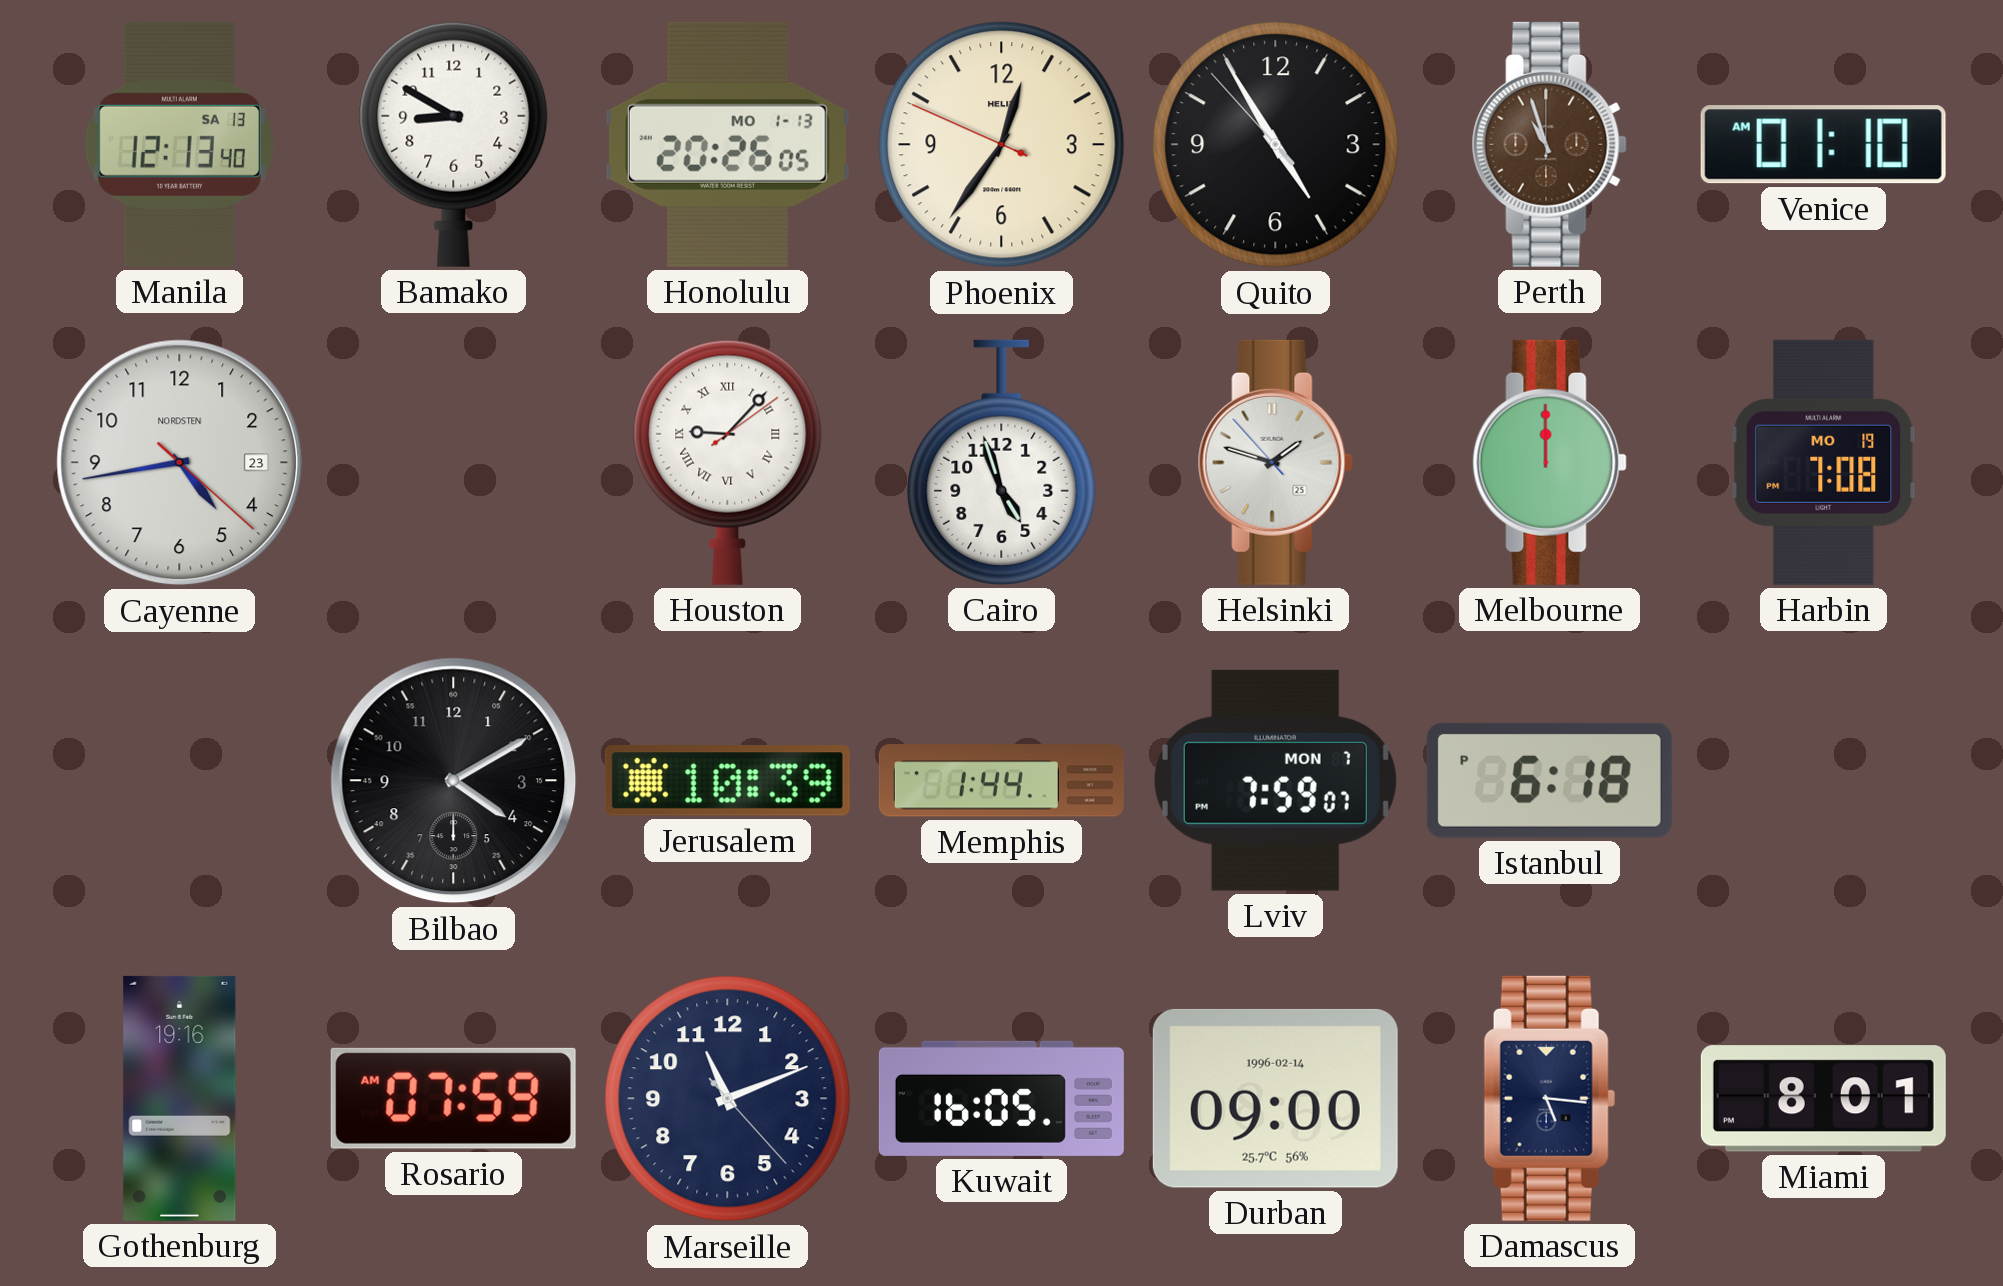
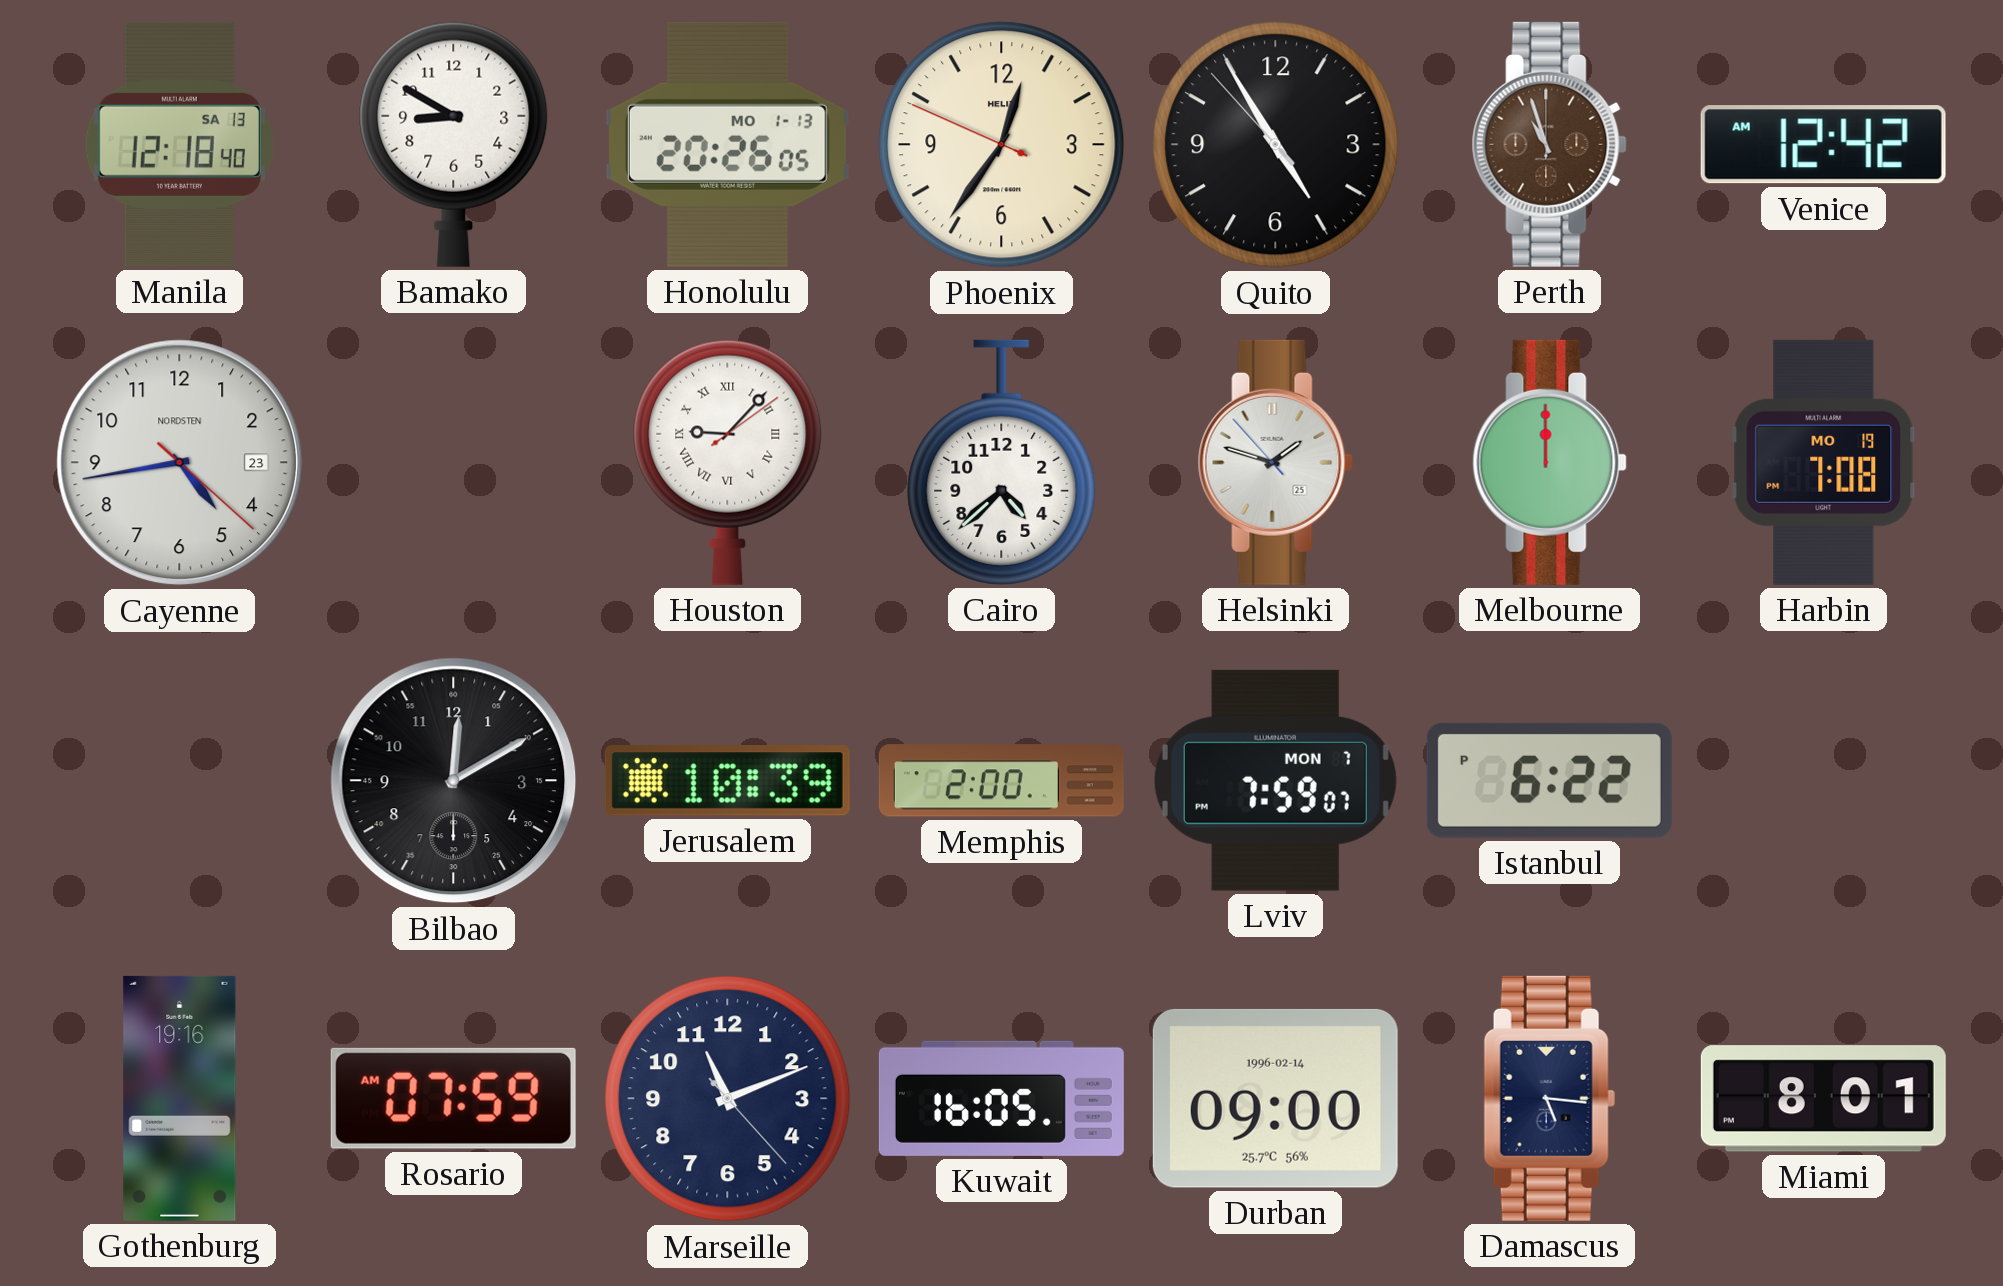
Manila: 12:13 -> 12:18 (179, 144)
Venice: 01:10 -> 12:42 (1823, 145)
Cairo: 4:57 -> 4:38 (1002, 462)
Bilbao: 4:10 -> 12:10 (454, 781)
Memphis: 1:44 -> 2:00 (1001, 781)
Istanbul: 6:18 -> 6:22 (1549, 780)
